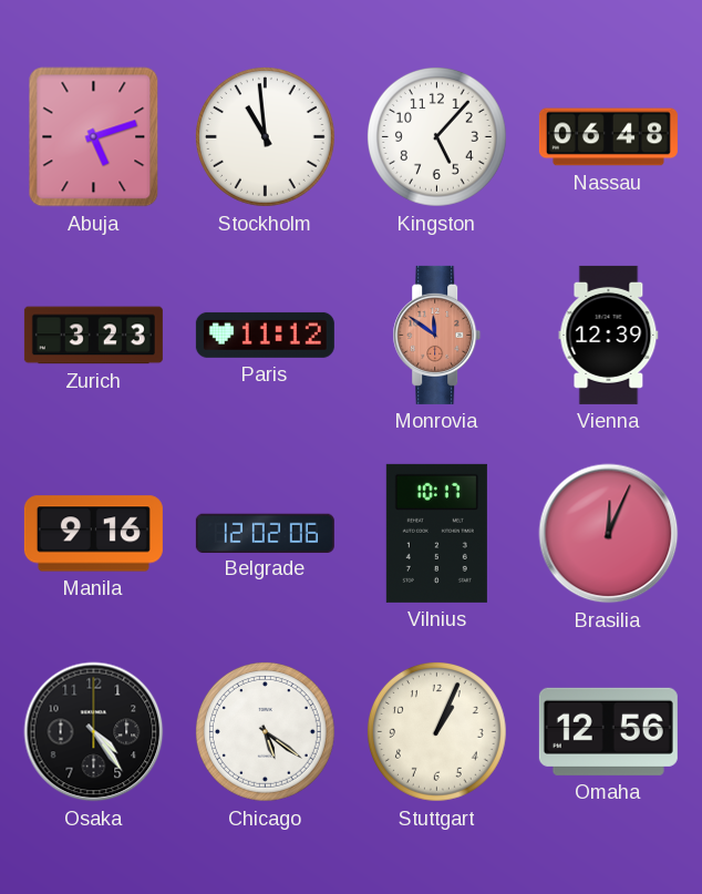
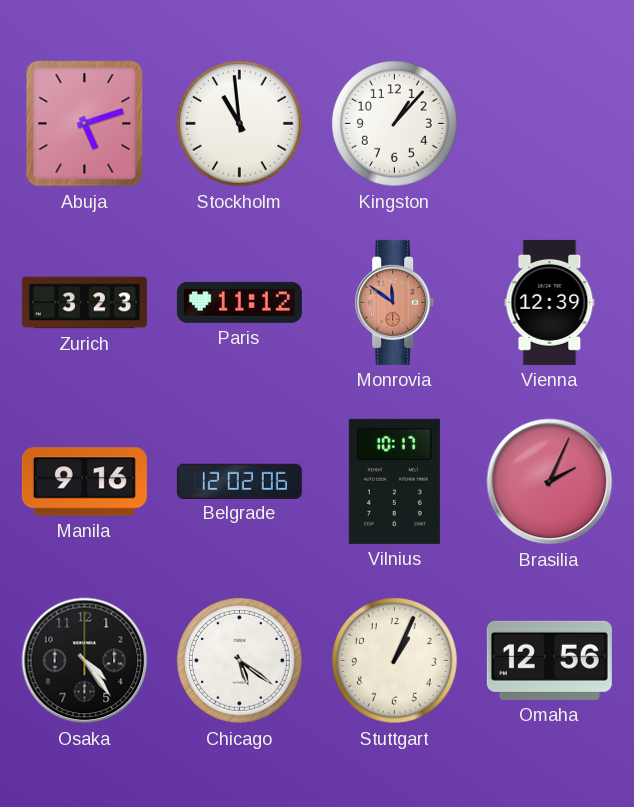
Kingston: 5:07 -> 1:07 (394, 123)
Nassau: 06:48 -> none (608, 137)
Brasilia: 12:04 -> 2:04 (550, 482)
